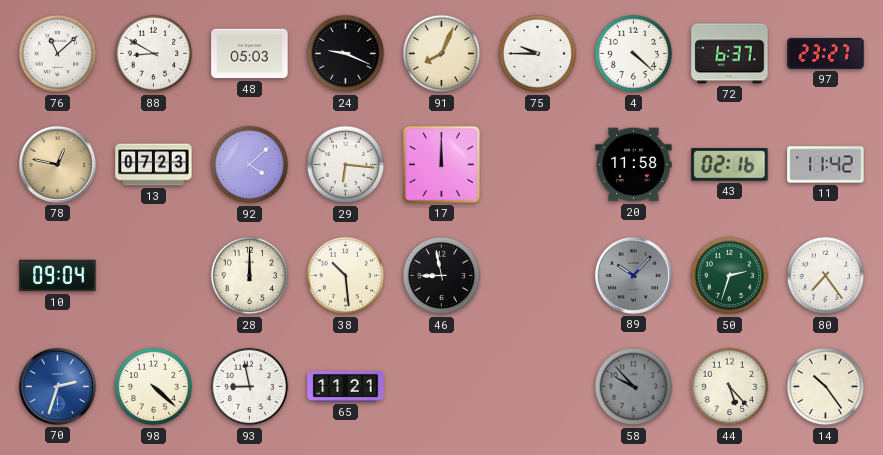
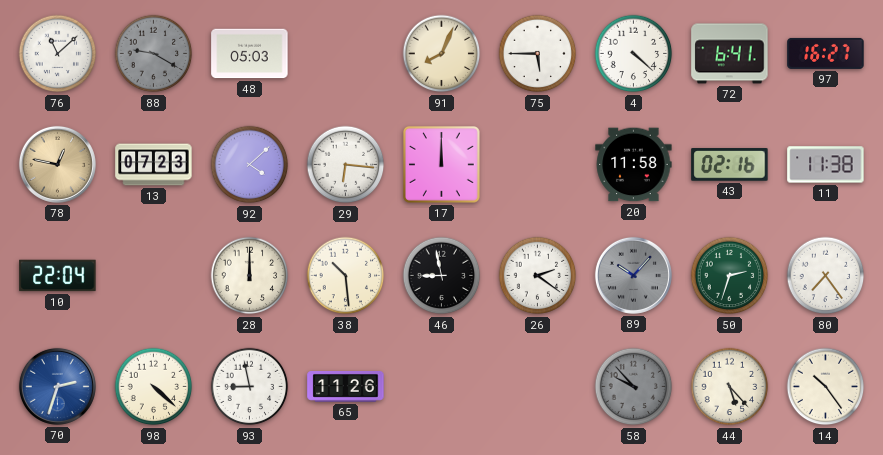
88: 8:50 -> 9:20 (154, 54)
88 dial: white -> grey (154, 54)
24: 9:19 -> none (346, 54)
75: 9:45 -> 5:45 (538, 54)
72: 6:37 -> 6:41 (730, 54)
97: 23:27 -> 16:27 (826, 53)
11: 11:42 -> 11:38 (826, 165)
10: 09:04 -> 22:04 (58, 276)
26: none -> 2:21 (538, 276)
65: 11:21 -> 11:26 (346, 387)
